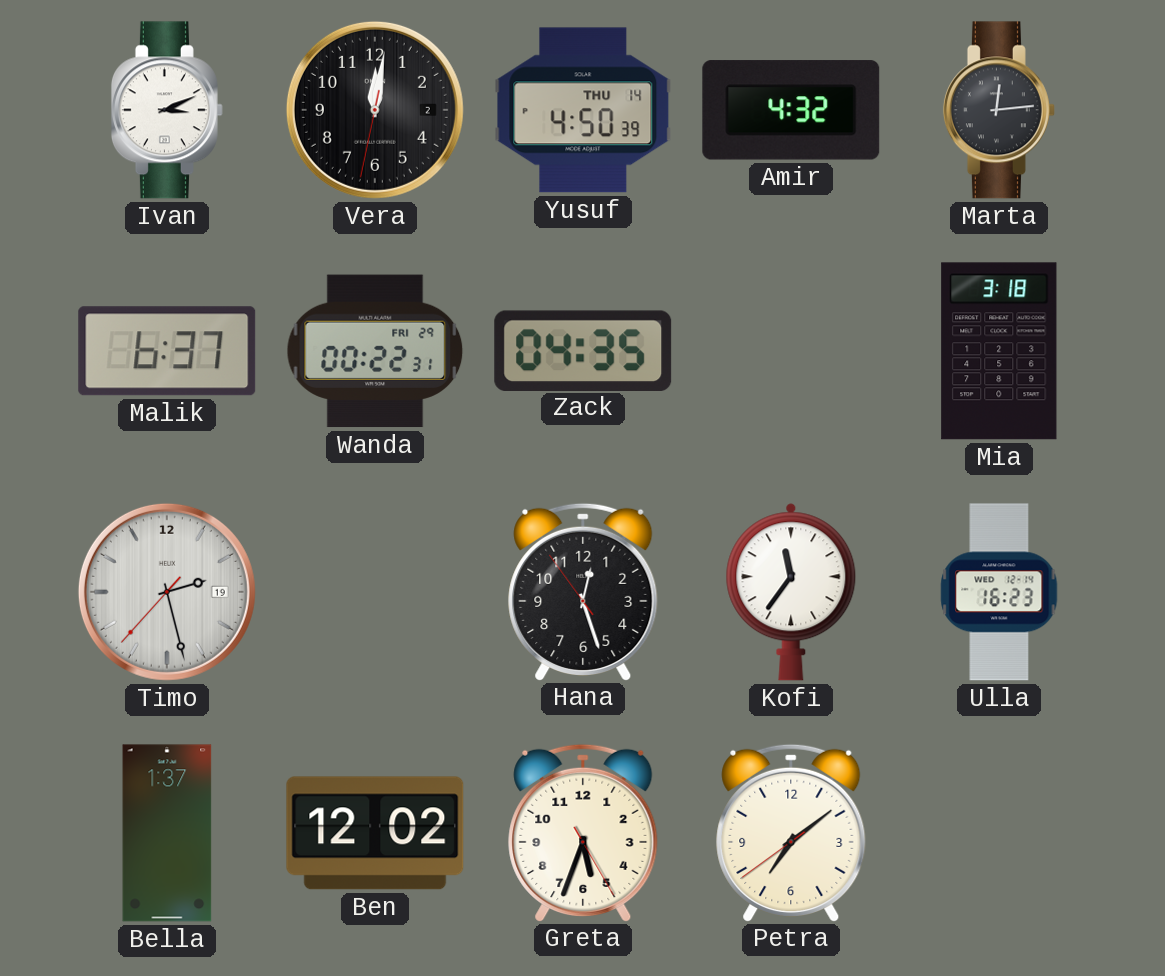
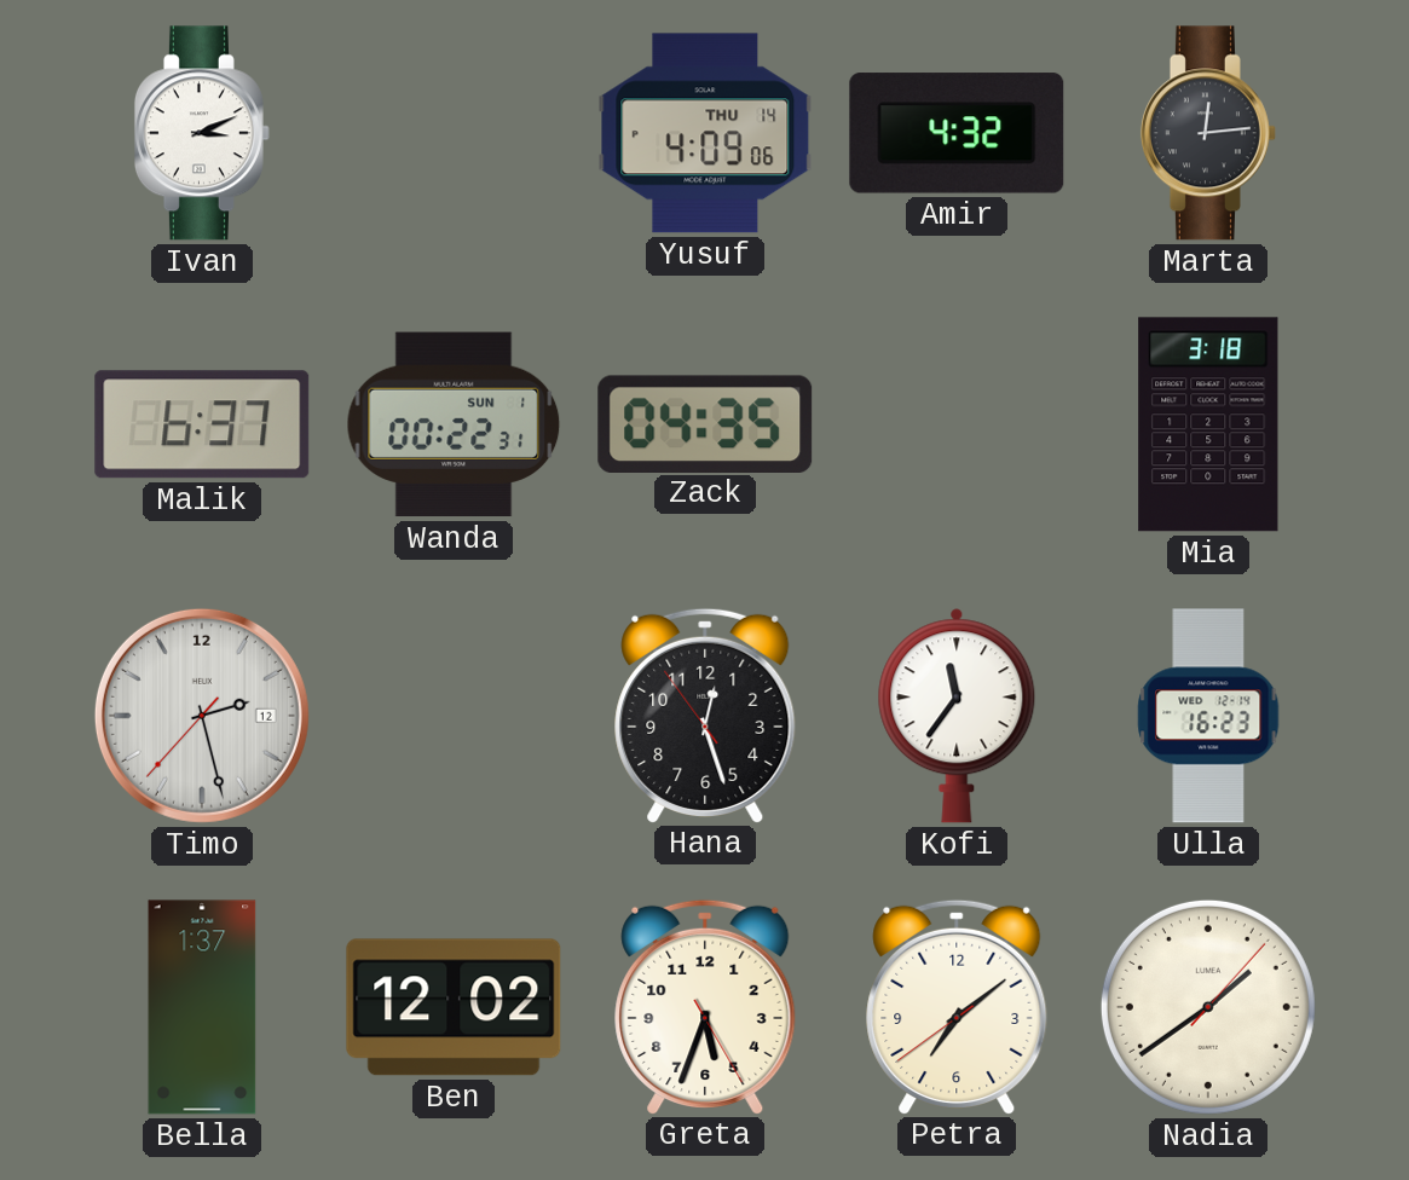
Vera: 12:01 -> none (375, 110)
Yusuf: 4:50 -> 4:09 (705, 133)
Wanda date: FRI 29 -> SUN 1 (454, 424)
Timo date: 19 -> 12 (202, 716)
Nadia: none -> 1:39 (1208, 1007)
